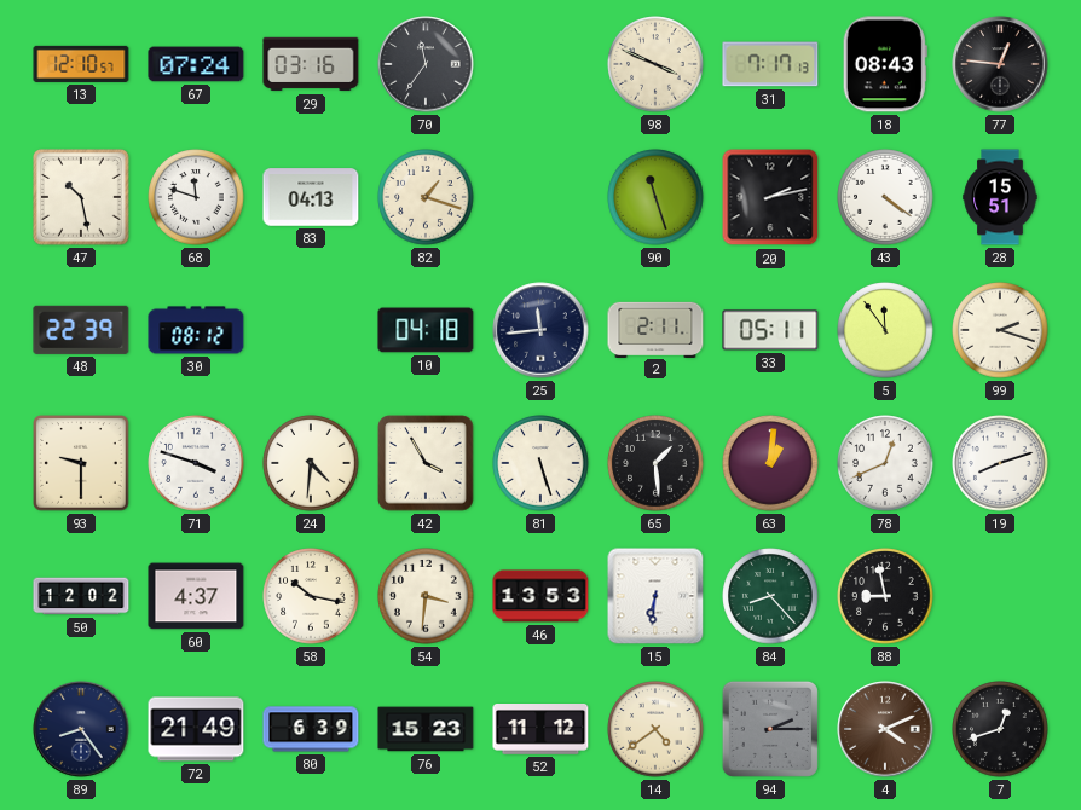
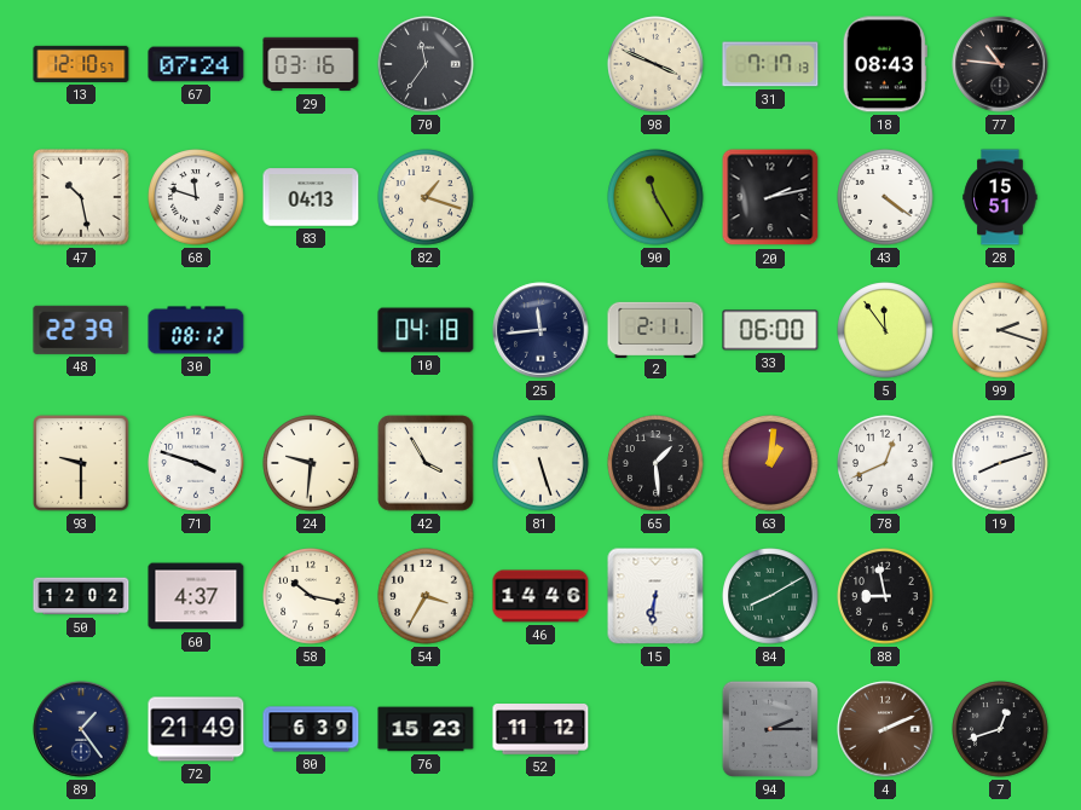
77: 12:46 -> 10:46 (1000, 64)
90: 11:27 -> 11:25 (655, 197)
33: 05:11 -> 06:00 (770, 330)
24: 4:31 -> 9:31 (311, 463)
54: 3:31 -> 3:35 (426, 596)
46: 13:53 -> 14:46 (540, 596)
84: 8:23 -> 8:10 (770, 596)
89: 8:24 -> 1:24 (81, 729)
14: 4:39 -> none (655, 729)
4: 4:11 -> 2:11 (885, 729)
